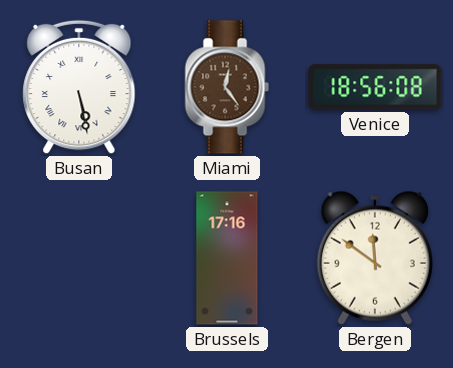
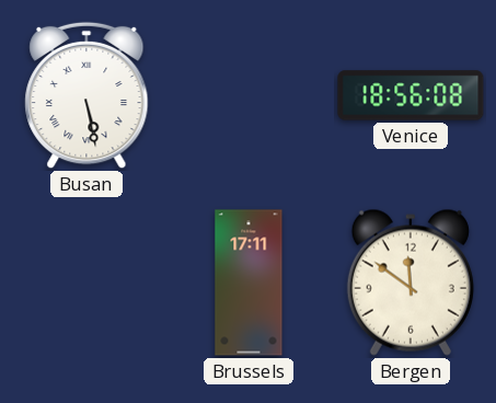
Miami: 12:24 -> none (227, 87)
Brussels: 17:16 -> 17:11 (249, 283)
